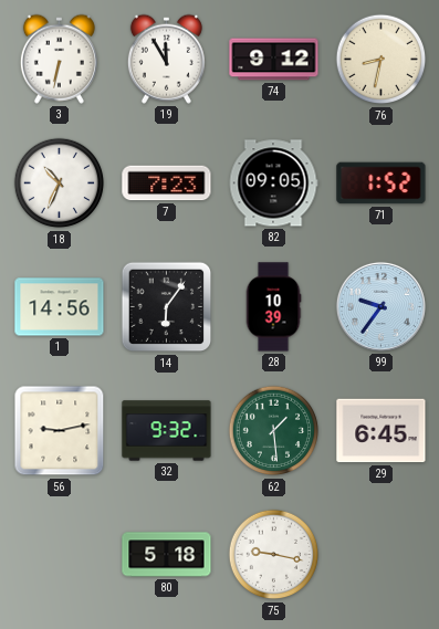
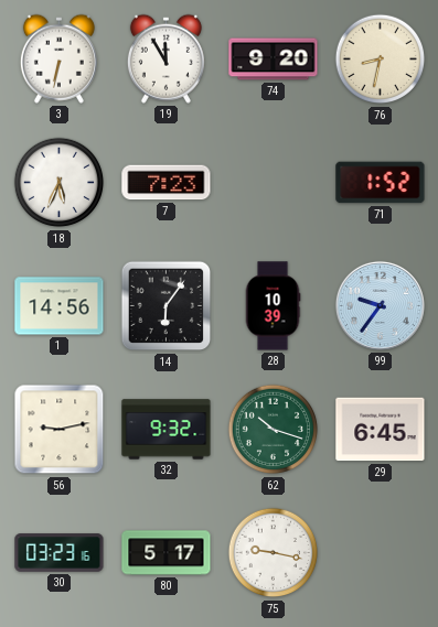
74: 9:12 -> 9:20 (274, 60)
18: 10:34 -> 5:34 (60, 183)
82: 09:05 -> none (273, 184)
62: 1:29 -> 10:18 (274, 430)
30: none -> 03:23 (60, 553)
80: 5:18 -> 5:17 (167, 553)
